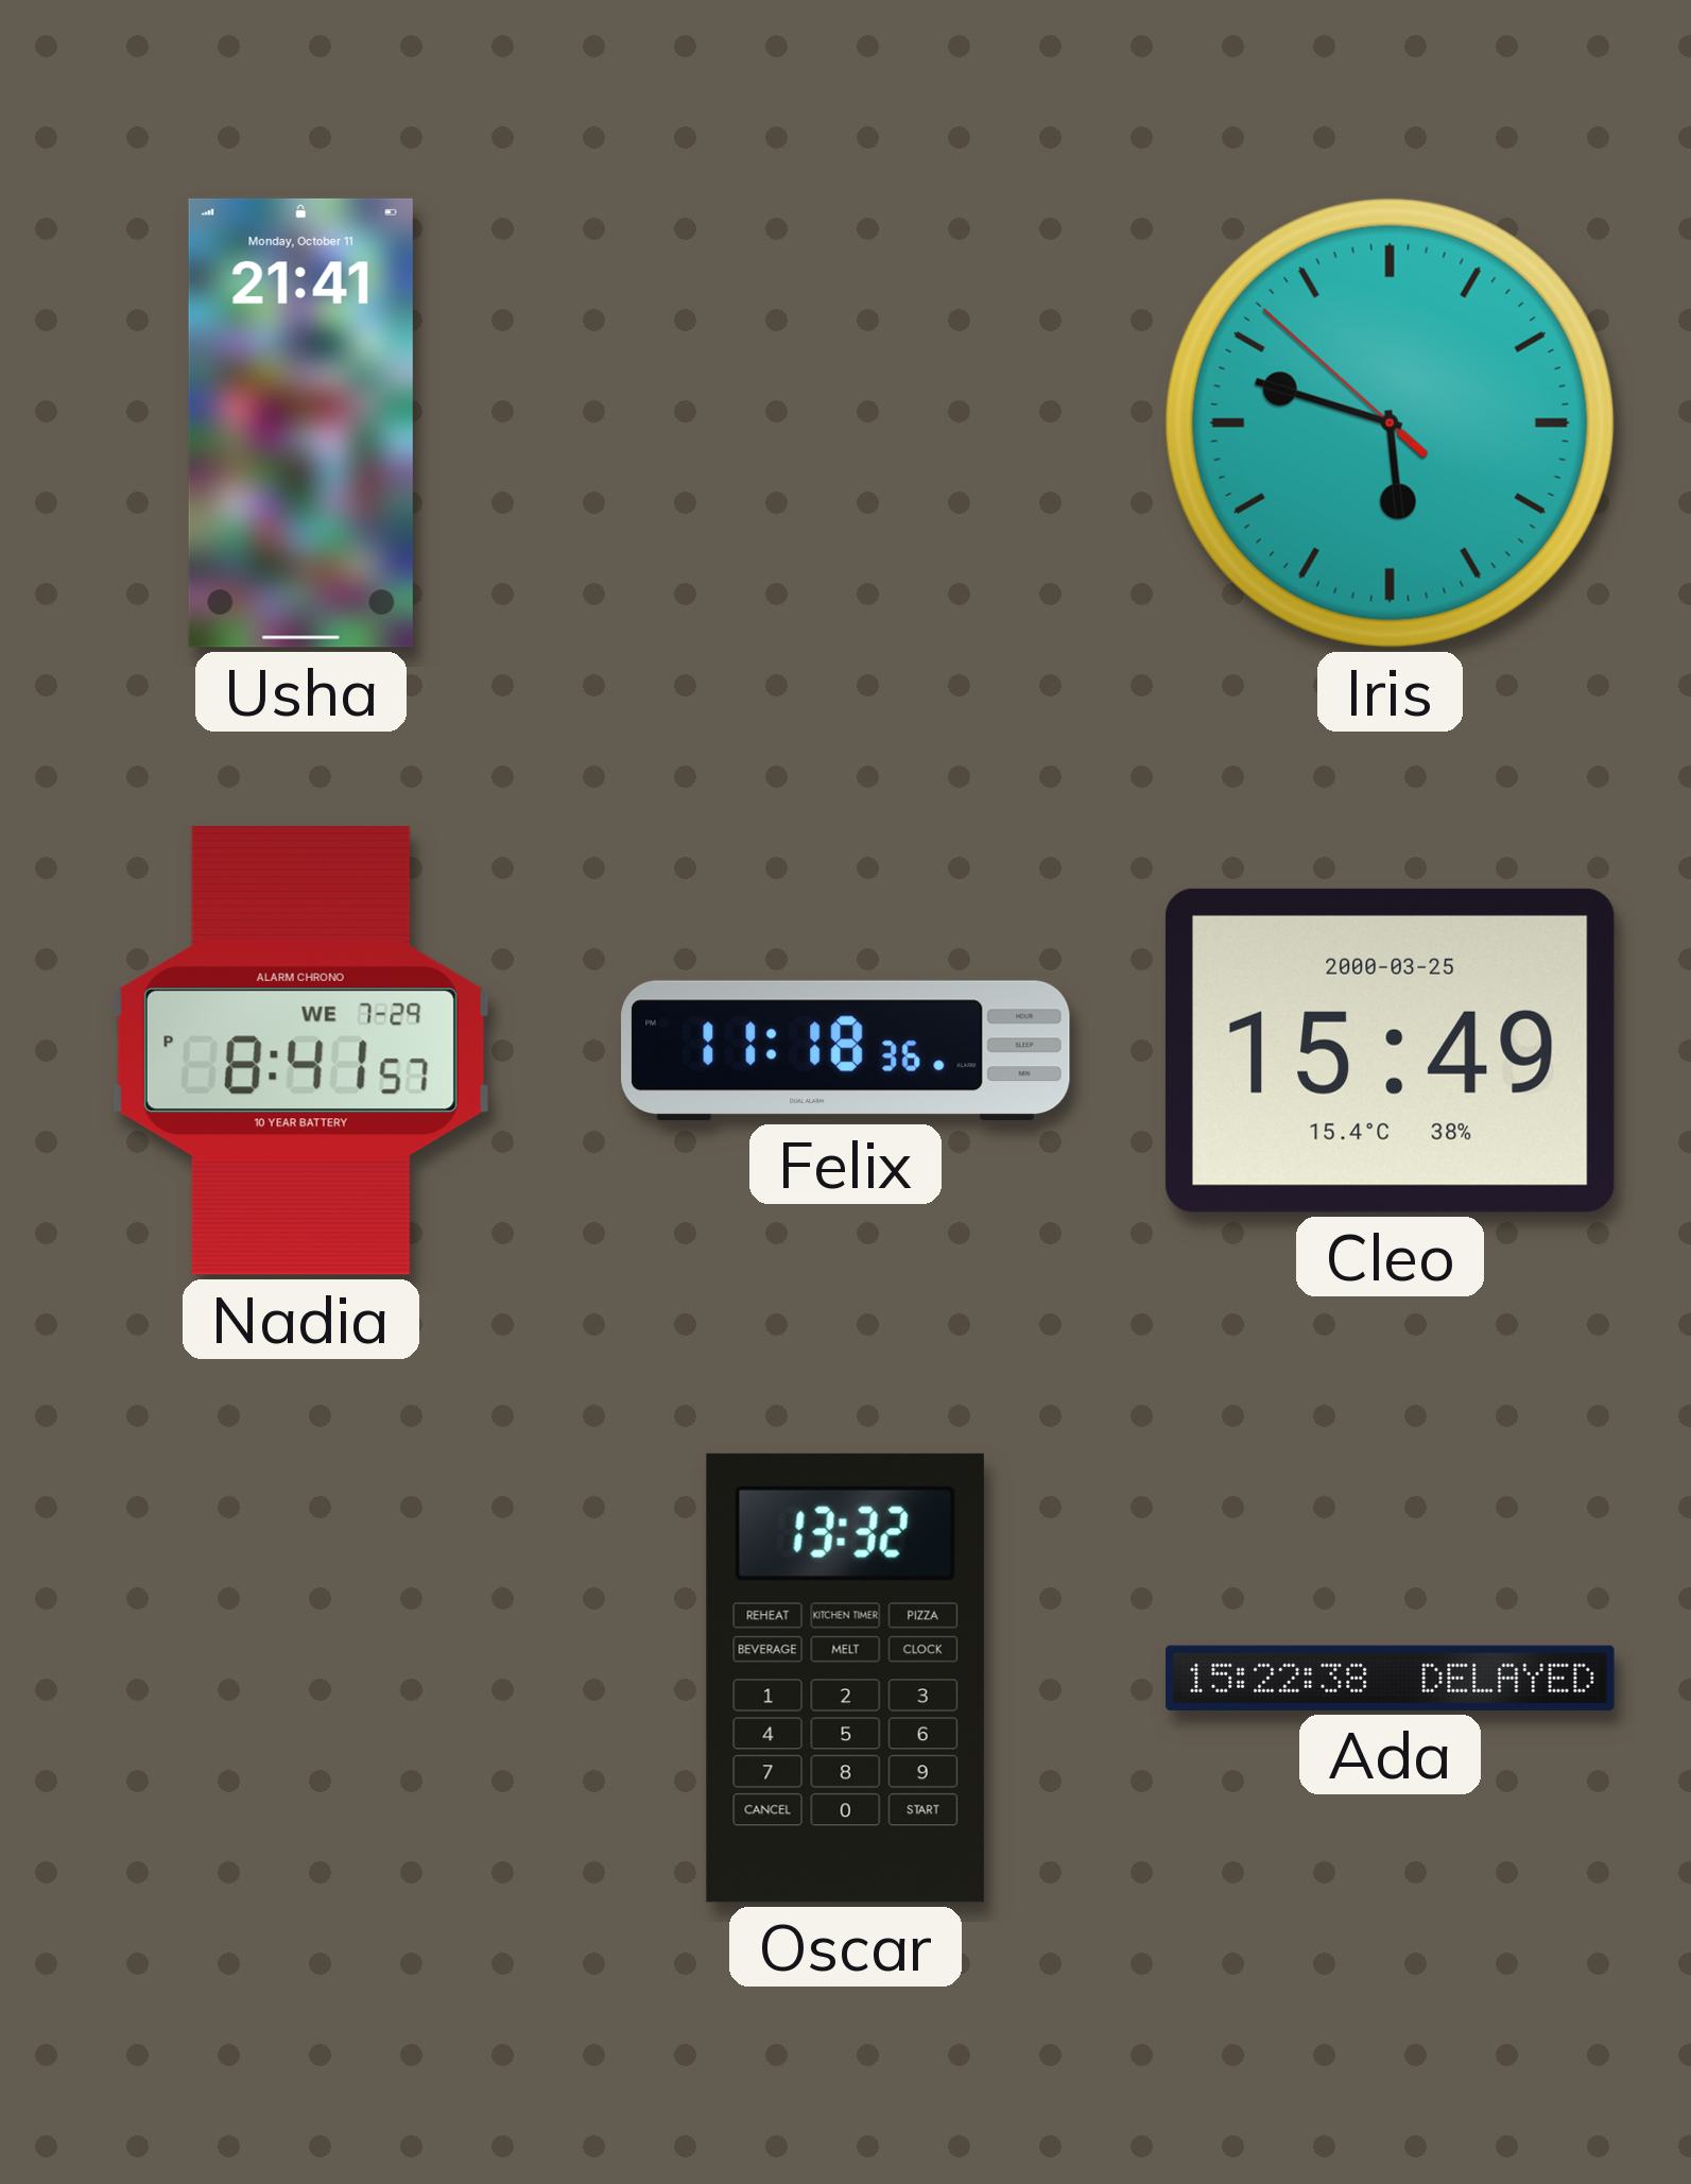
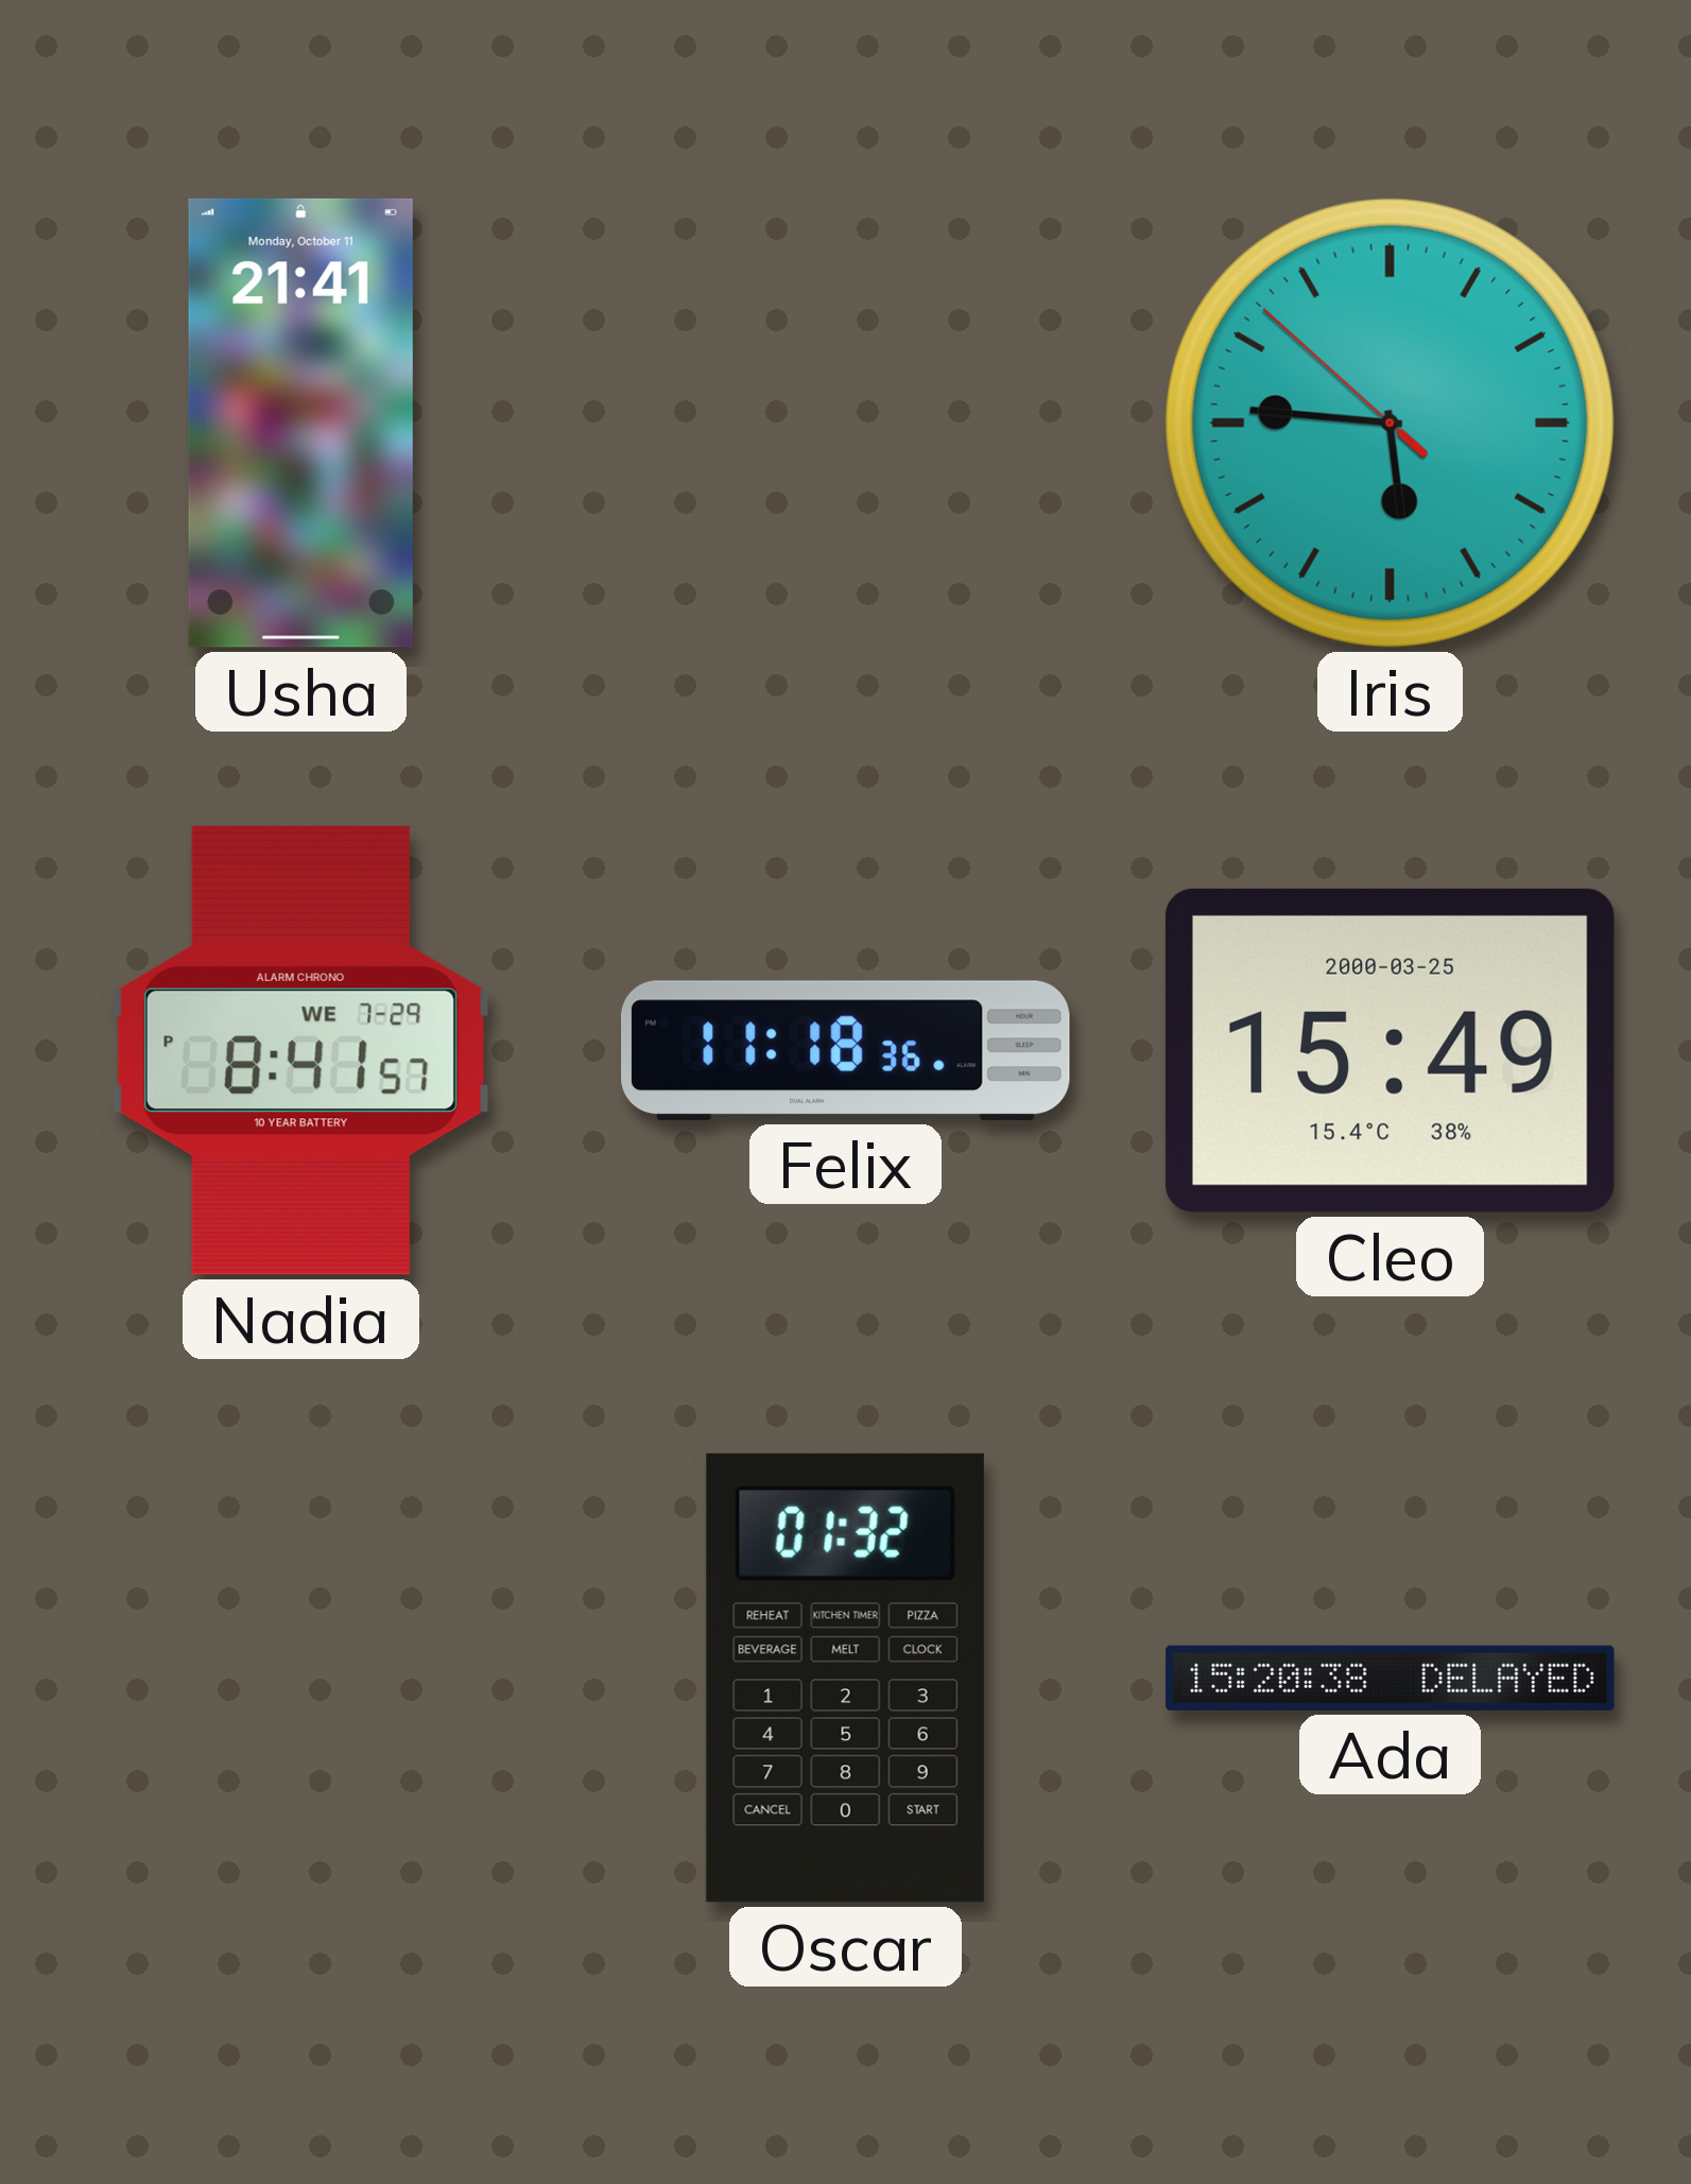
Iris: 5:47 -> 5:45 (1390, 423)
Oscar: 13:32 -> 01:32 (845, 1678)
Ada: 15:22 -> 15:20 (1391, 1678)
